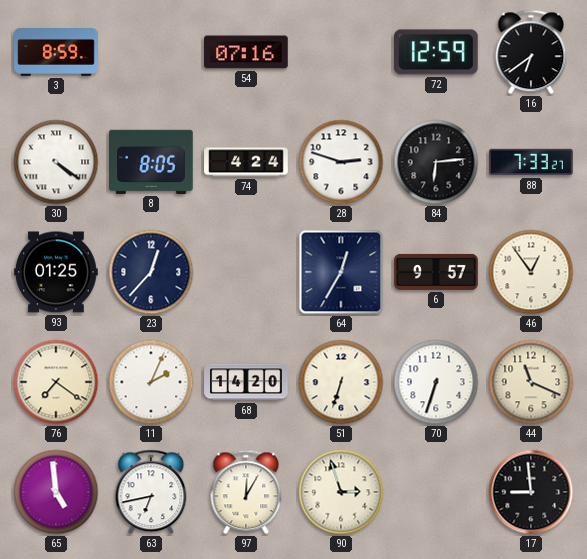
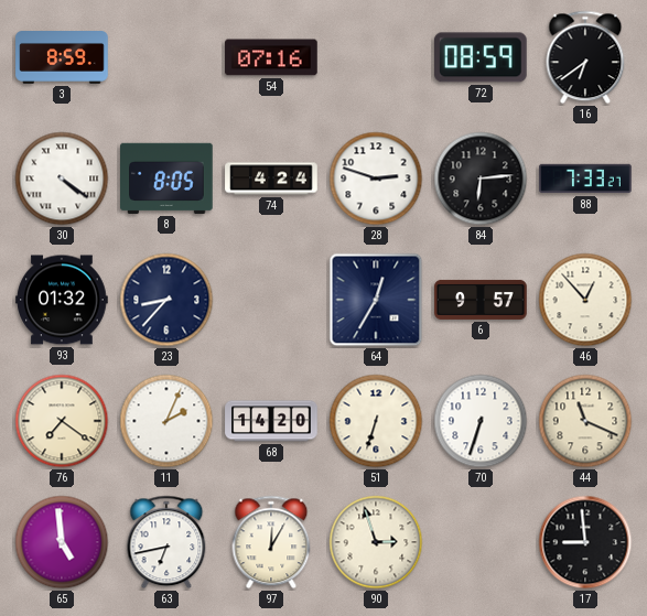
72: 12:59 -> 08:59 (482, 57)
93: 01:25 -> 01:32 (62, 300)
23: 12:37 -> 8:37 (166, 300)
46: 12:54 -> 12:53 (585, 300)
